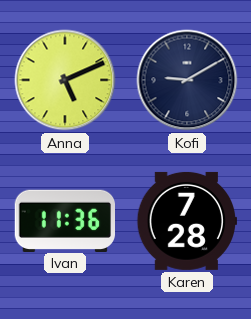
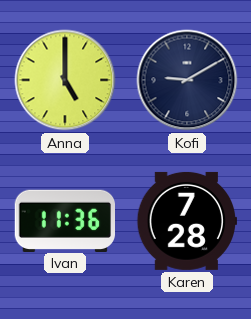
Anna: 5:11 -> 5:00 (65, 80)
